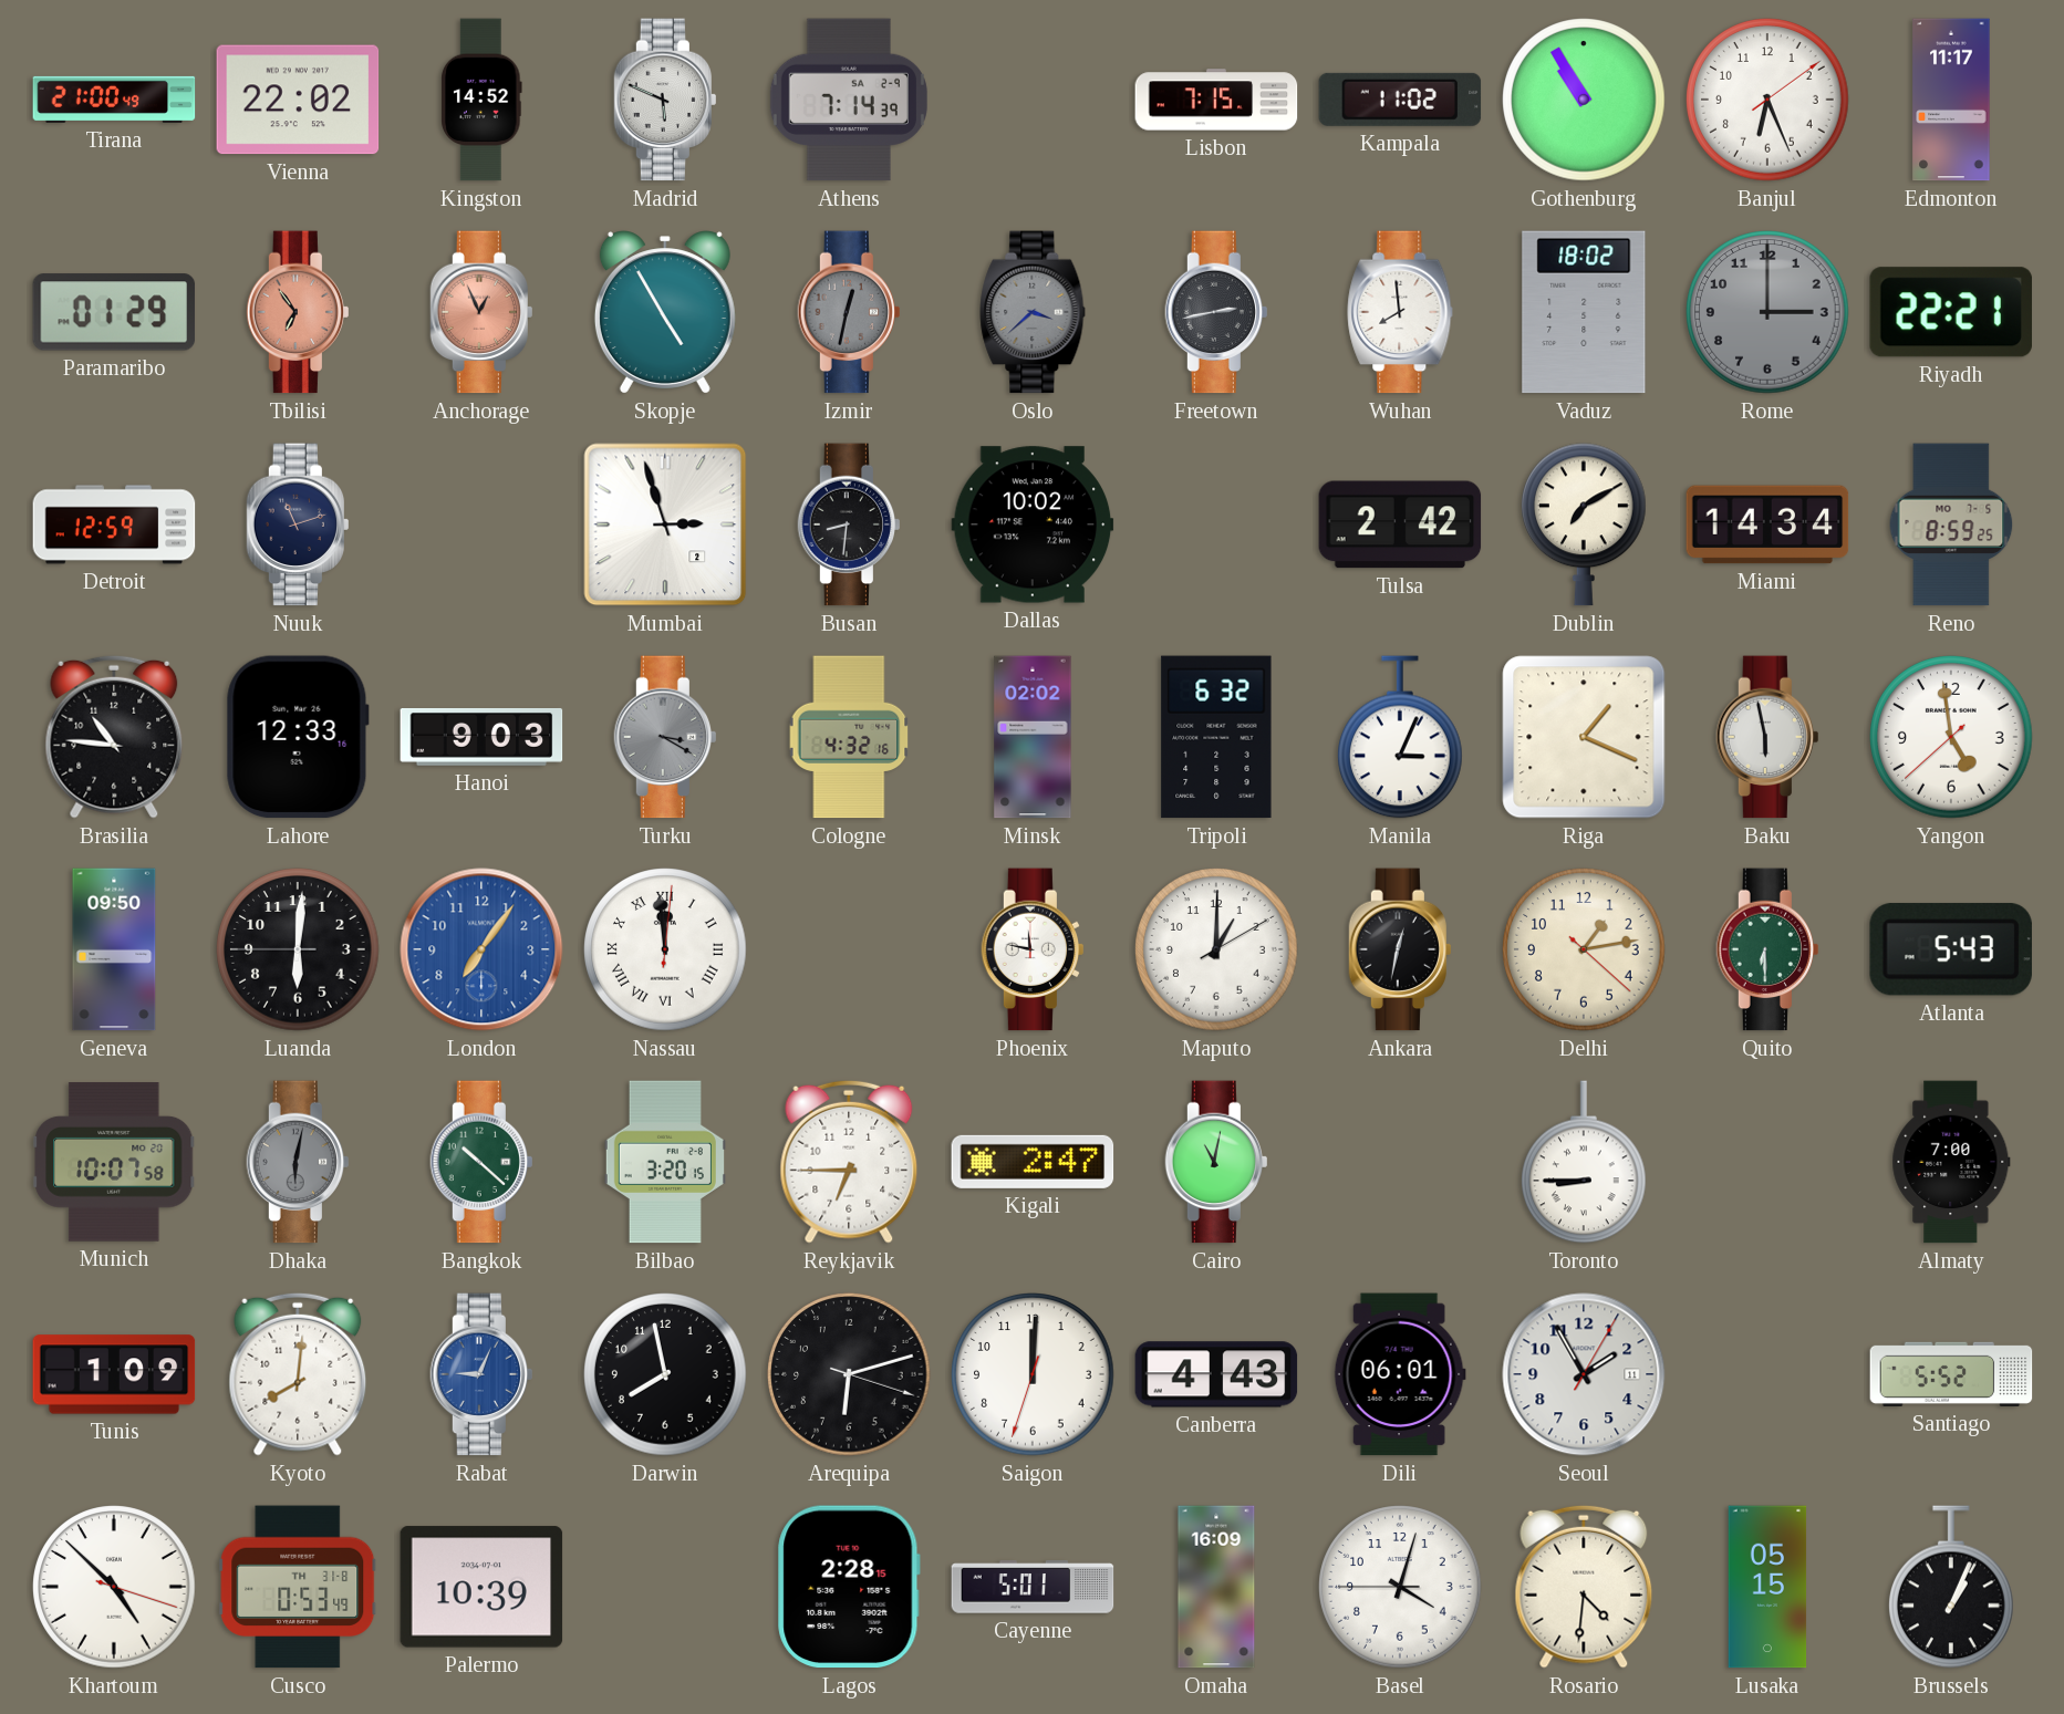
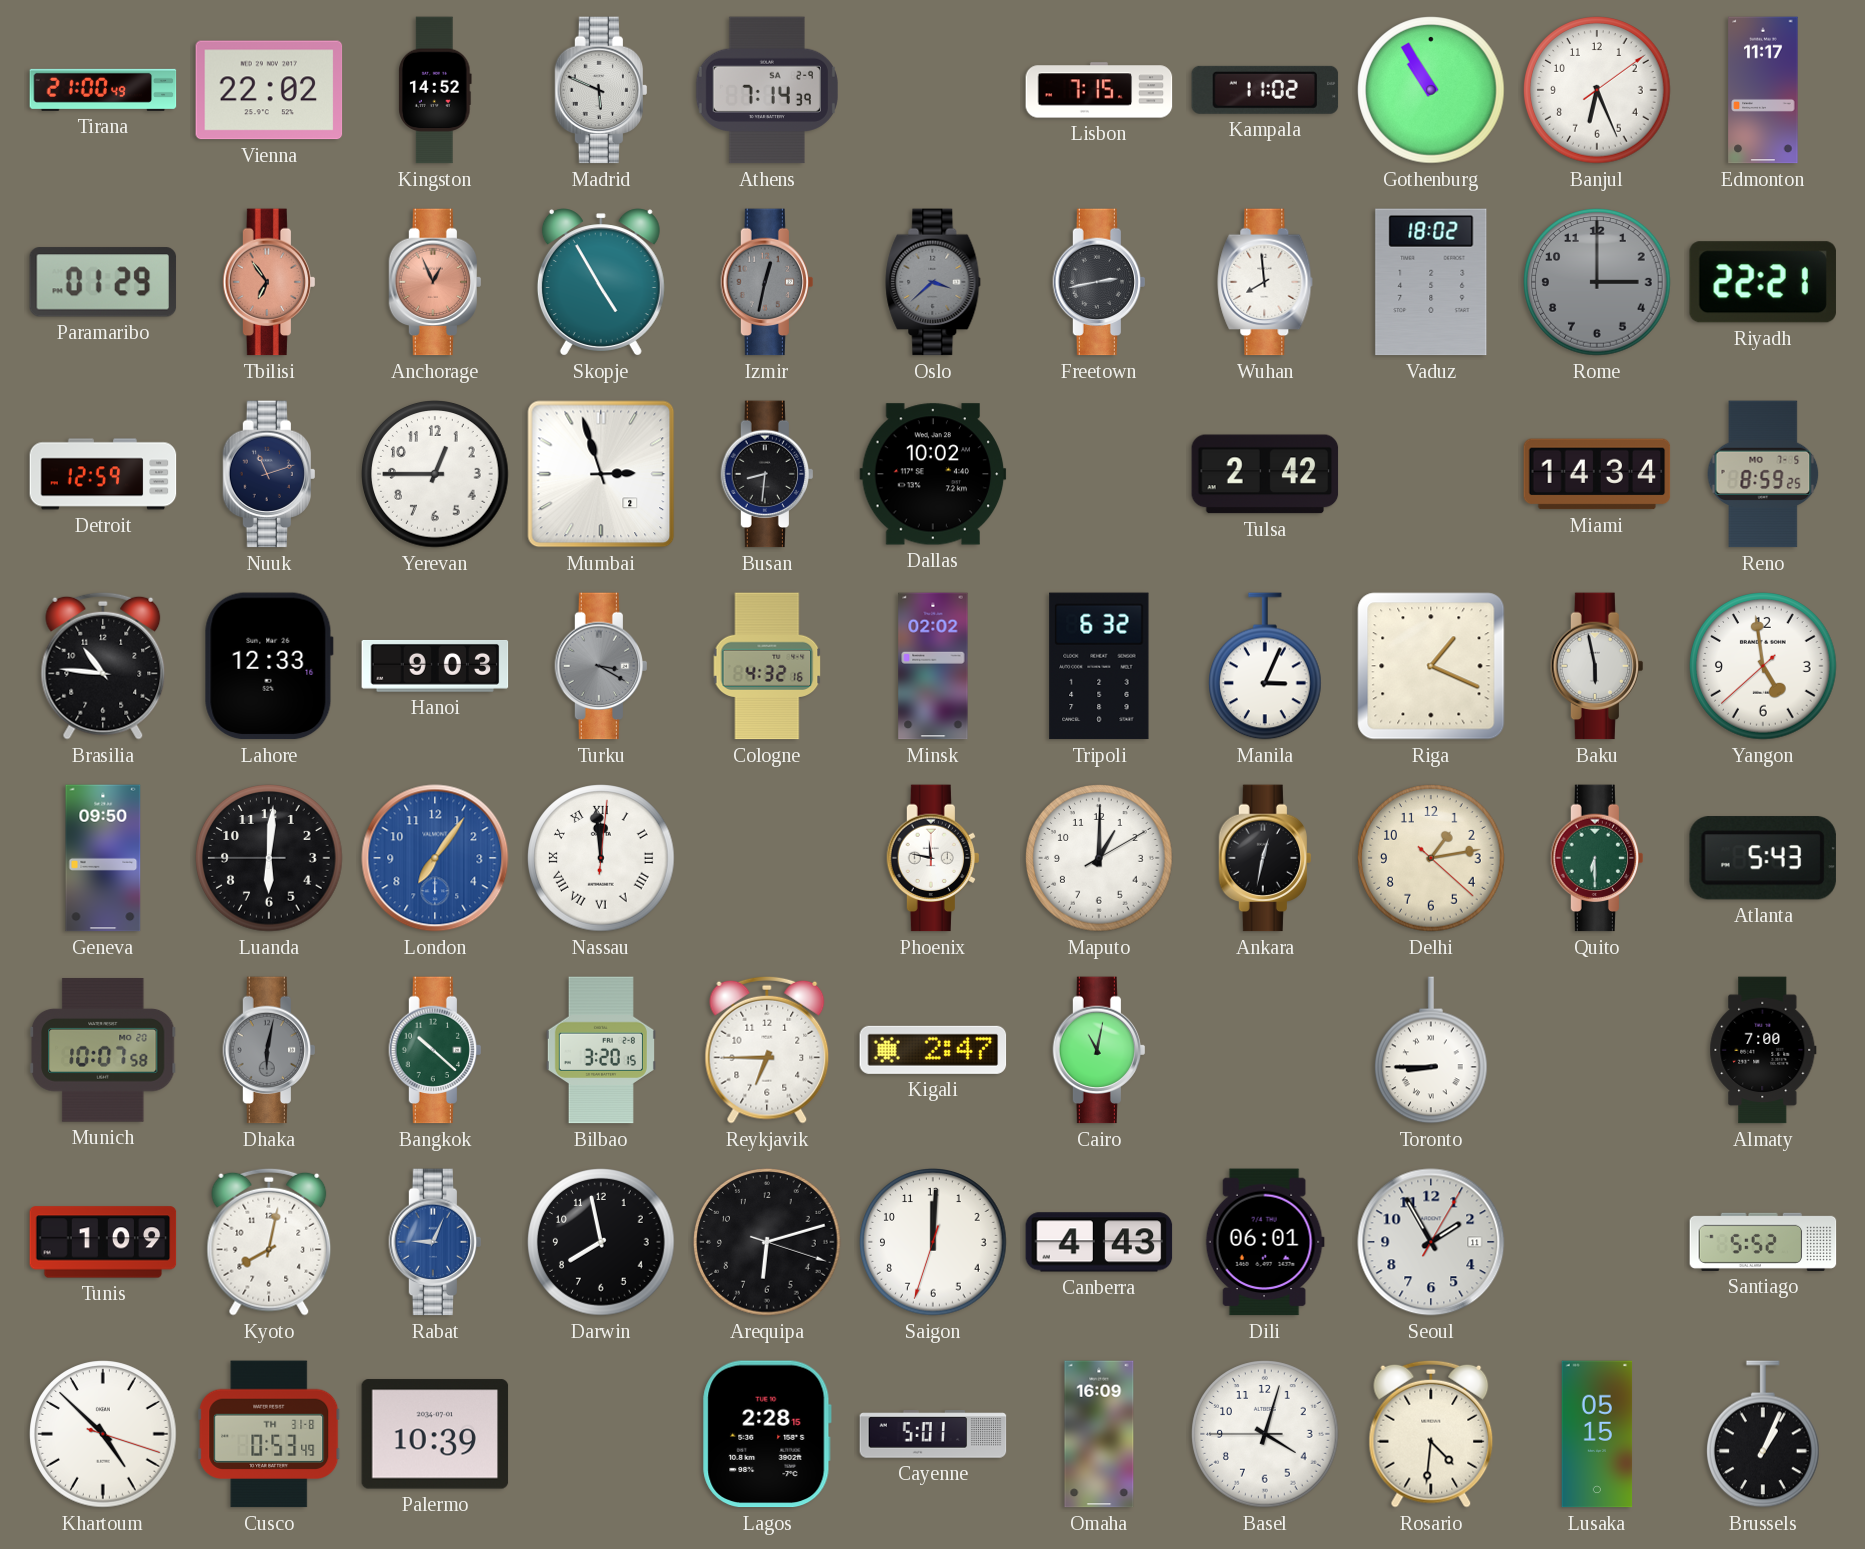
Yerevan: none -> 12:45 (435, 474)
Dublin: 7:10 -> none (1585, 524)
Kyoto: 8:01 -> 8:02 (269, 1242)
